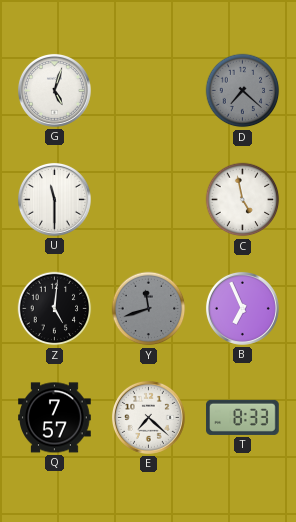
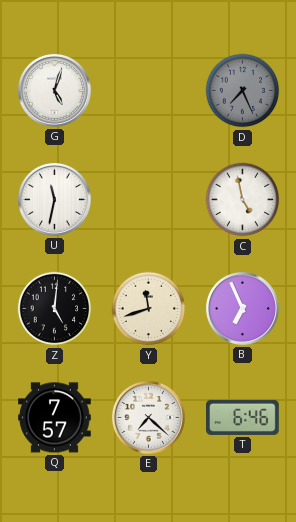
D: 7:22 -> 7:26 (243, 91)
U: 11:30 -> 11:32 (54, 199)
Y dial: grey -> cream (149, 309)
T: 8:33 -> 6:46 (243, 417)
